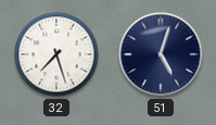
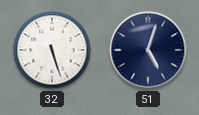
32: 7:27 -> 5:27 (52, 50)
